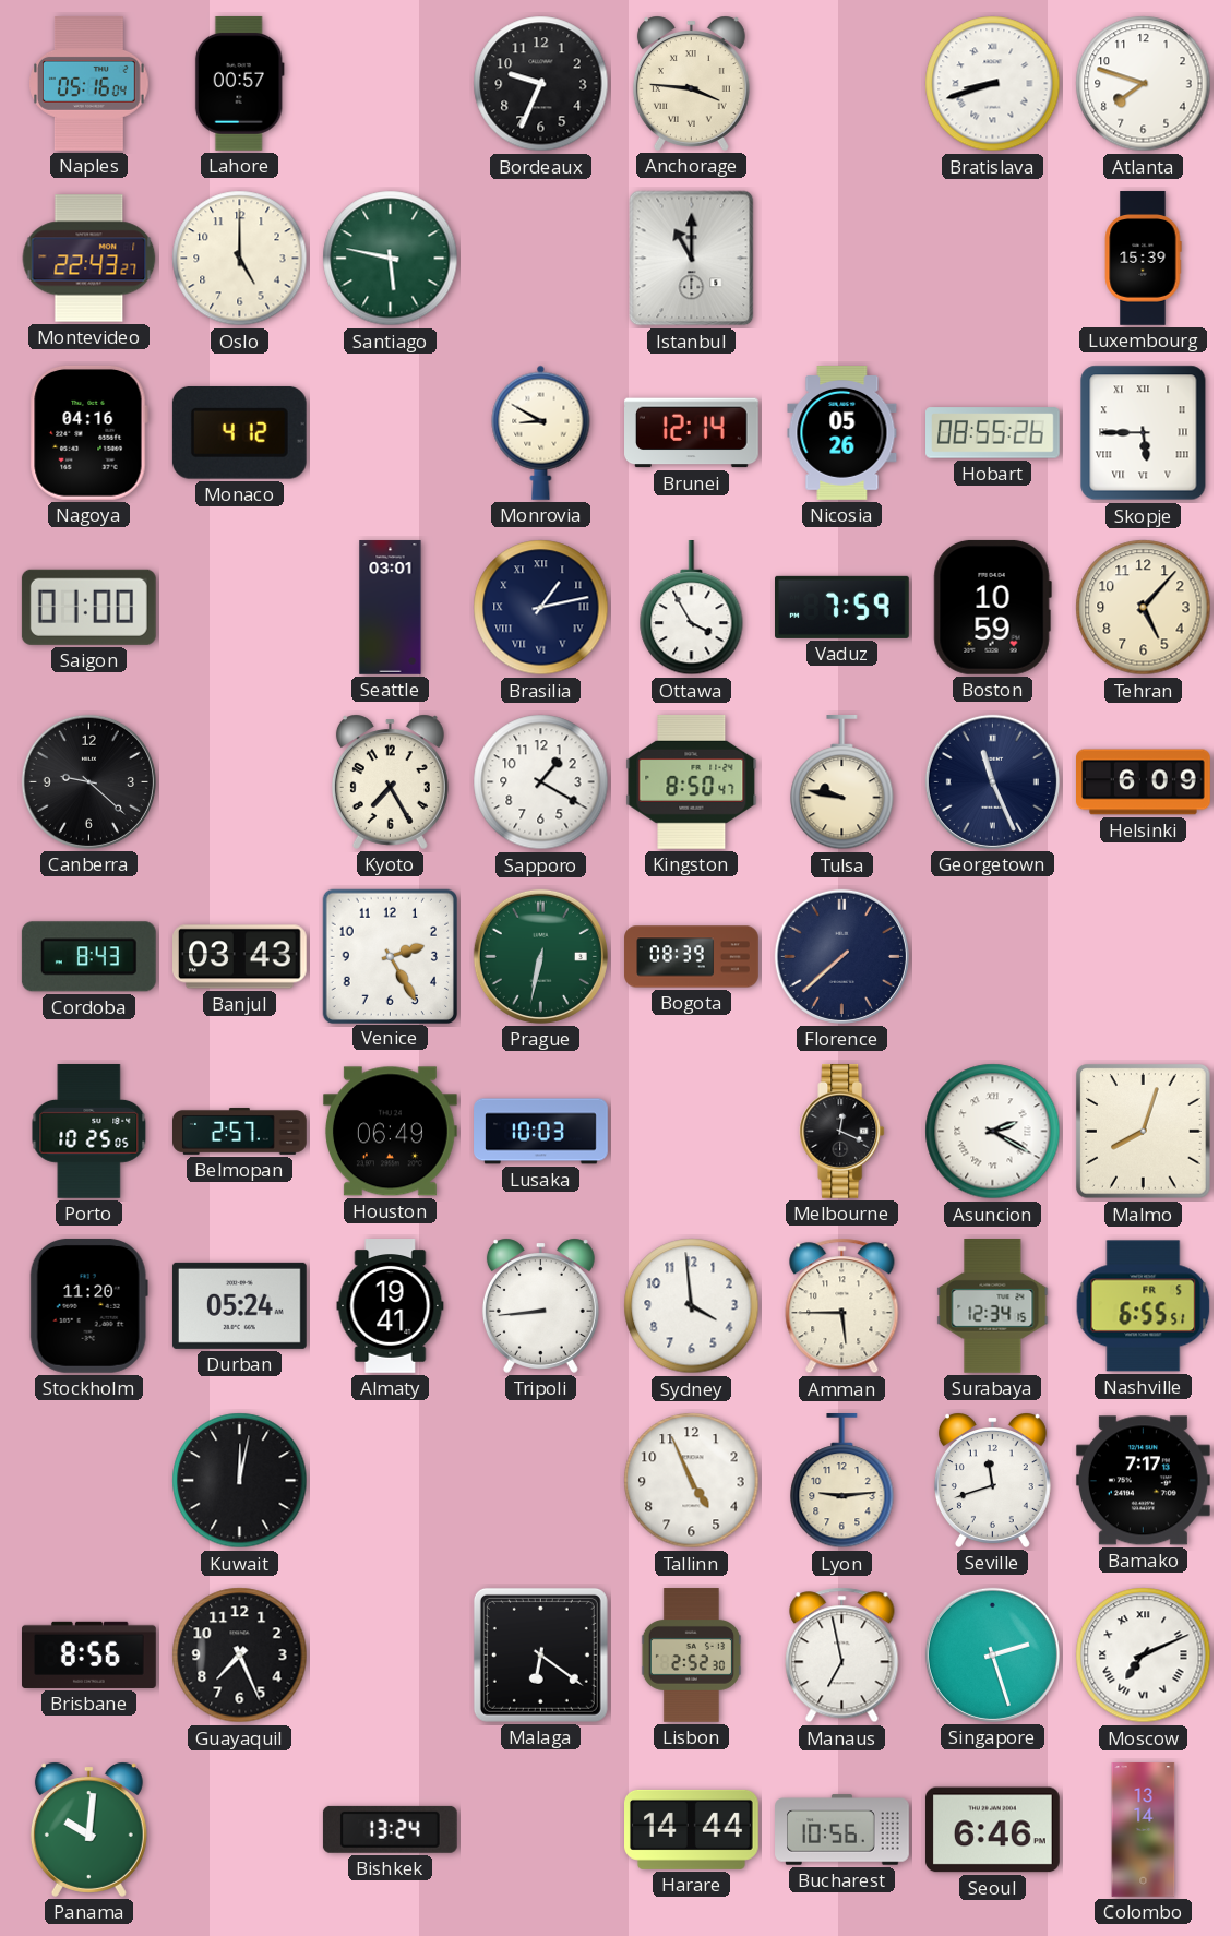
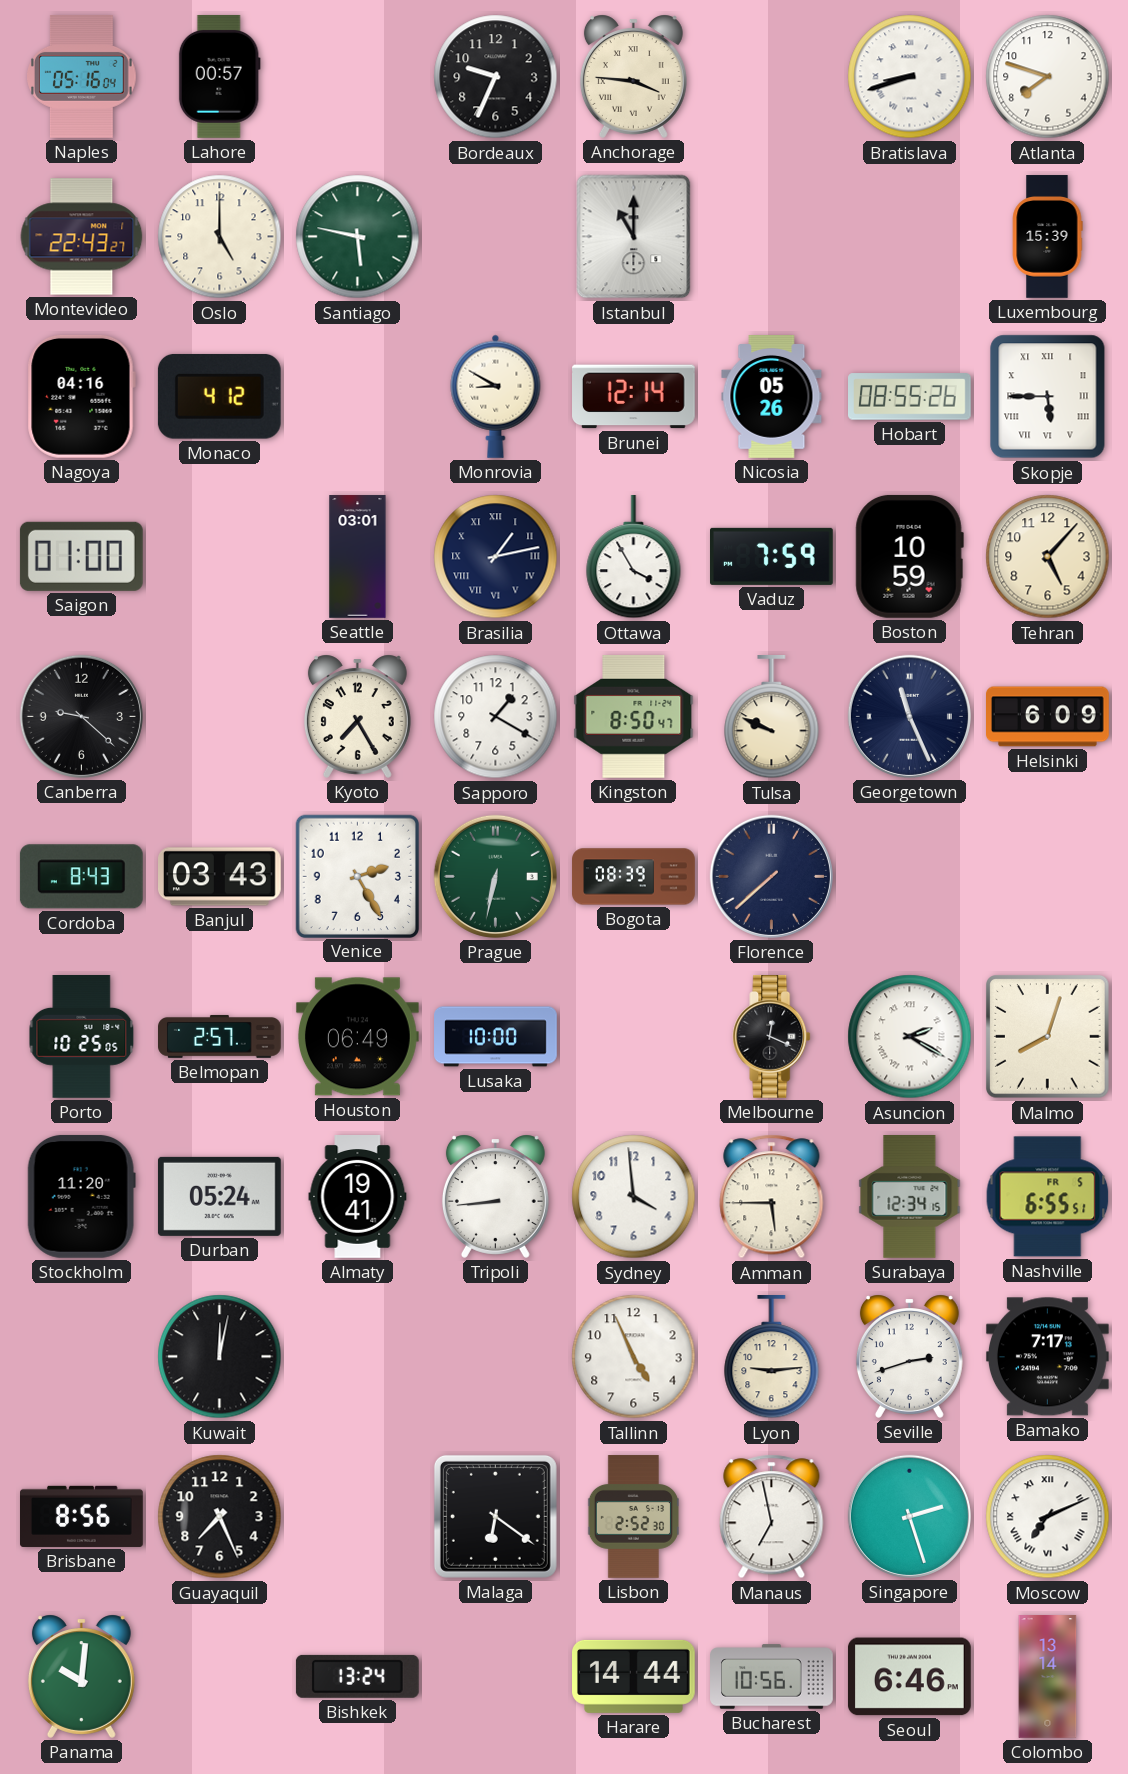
Tulsa: 9:47 -> 9:49 (772, 718)
Lusaka: 10:03 -> 10:00 (496, 1037)
Seville: 11:42 -> 2:42 (909, 1356)
